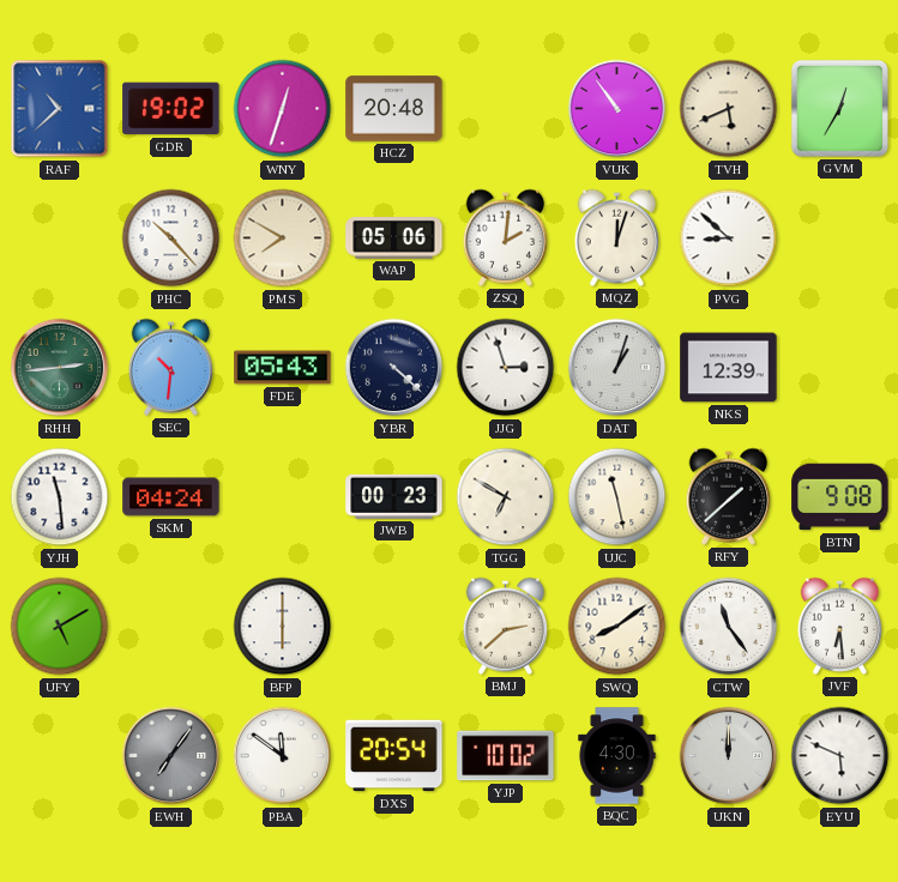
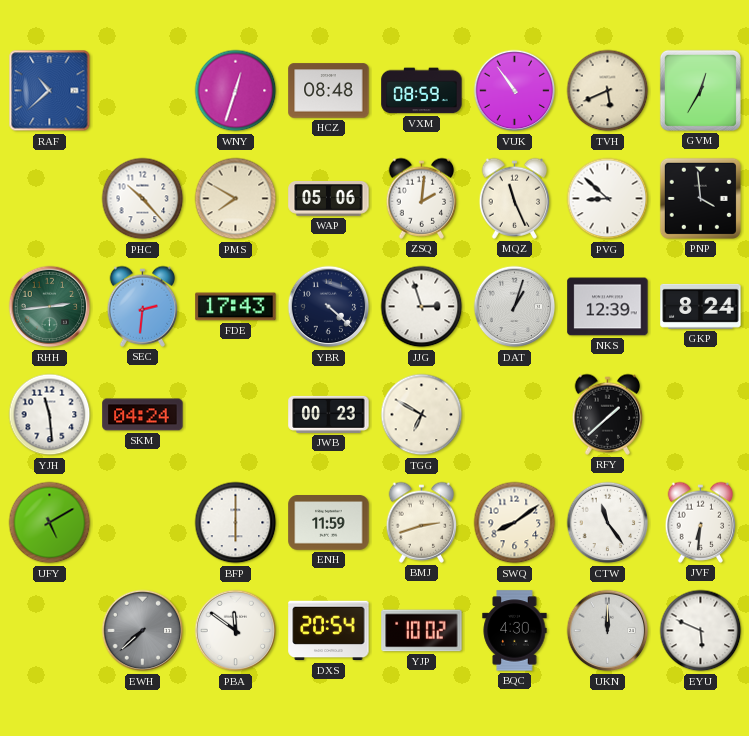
GDR: 19:02 -> none (171, 109)
HCZ: 20:48 -> 08:48 (329, 91)
VXM: none -> 08:59 (422, 91)
MQZ: 12:03 -> 11:26 (515, 198)
PNP: none -> 3:59 (700, 198)
SEC: 10:31 -> 2:31 (143, 306)
FDE: 05:43 -> 17:43 (236, 307)
GKP: none -> 8:24 (701, 306)
UJC: 11:28 -> none (617, 497)
BTN: 9:08 -> none (840, 497)
ENH: none -> 11:59 (329, 523)
BMJ: 2:38 -> 2:42 (422, 522)
JVF: 6:29 -> 6:31 (701, 522)
EWH: 7:06 -> 7:38 (143, 631)
